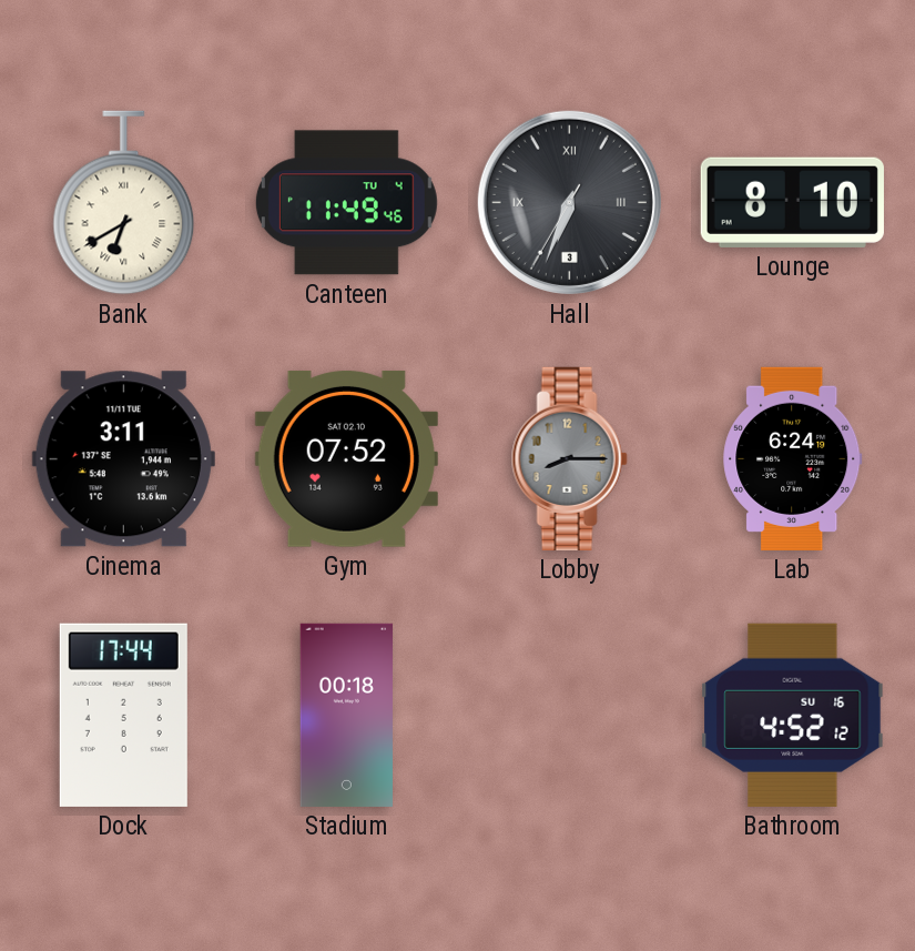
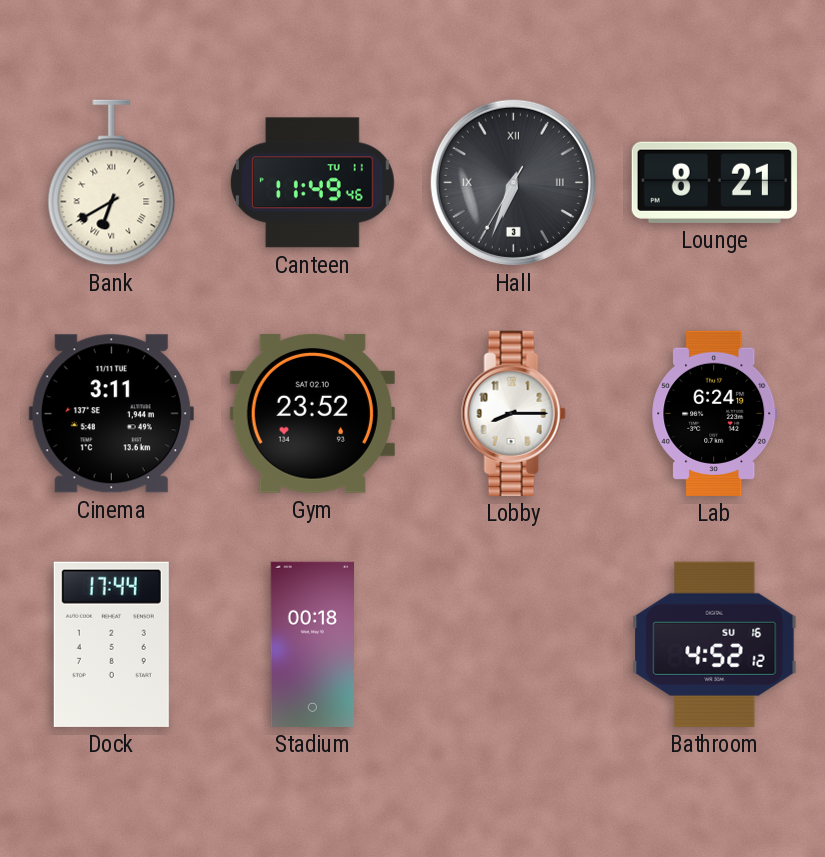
Canteen date: TU 4 -> TU 11 (312, 183)
Lounge: 8:10 -> 8:21 (714, 182)
Gym: 07:52 -> 23:52 (312, 413)
Lobby dial: grey -> white (513, 413)
